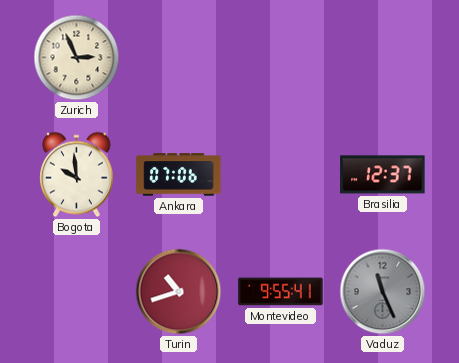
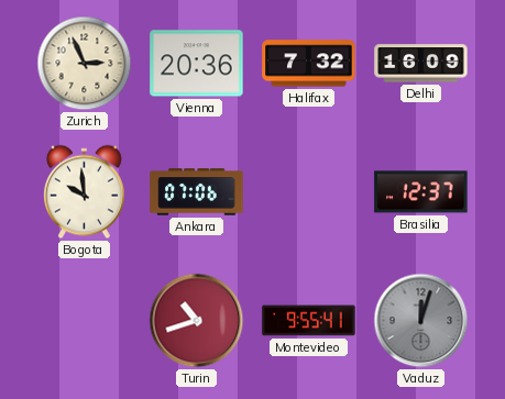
Vienna: none -> 20:36 (197, 64)
Halifax: none -> 7:32 (309, 64)
Delhi: none -> 16:09 (421, 64)
Vaduz: 11:26 -> 12:03 (421, 321)
